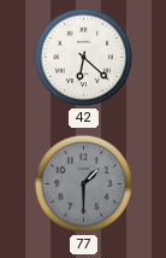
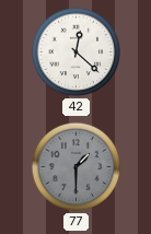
42: 6:22 -> 12:22 (77, 52)
